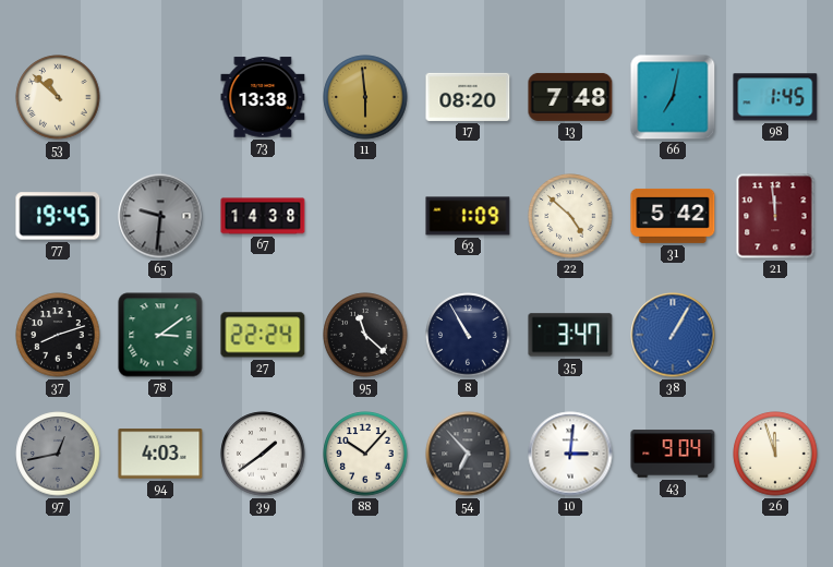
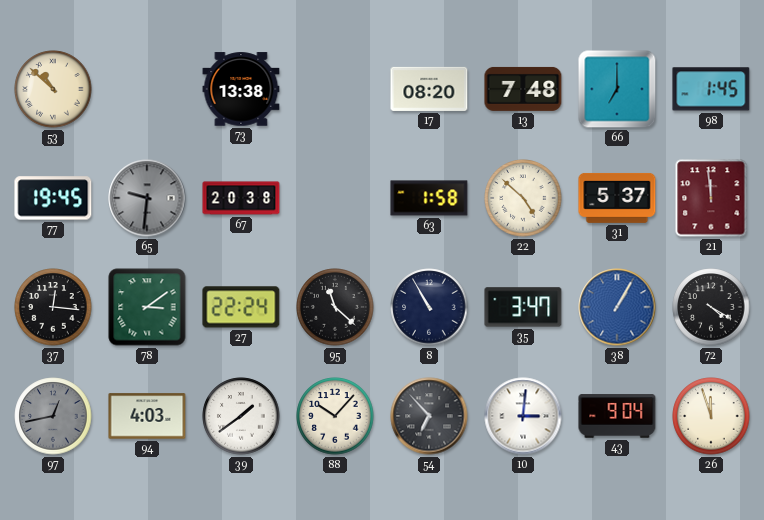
11: 5:59 -> none (365, 97)
66: 7:02 -> 7:00 (617, 89)
67: 14:38 -> 20:38 (241, 198)
63: 1:09 -> 1:58 (429, 198)
31: 5:42 -> 5:37 (617, 198)
37: 8:12 -> 12:16 (53, 307)
72: none -> 4:20 (711, 307)
